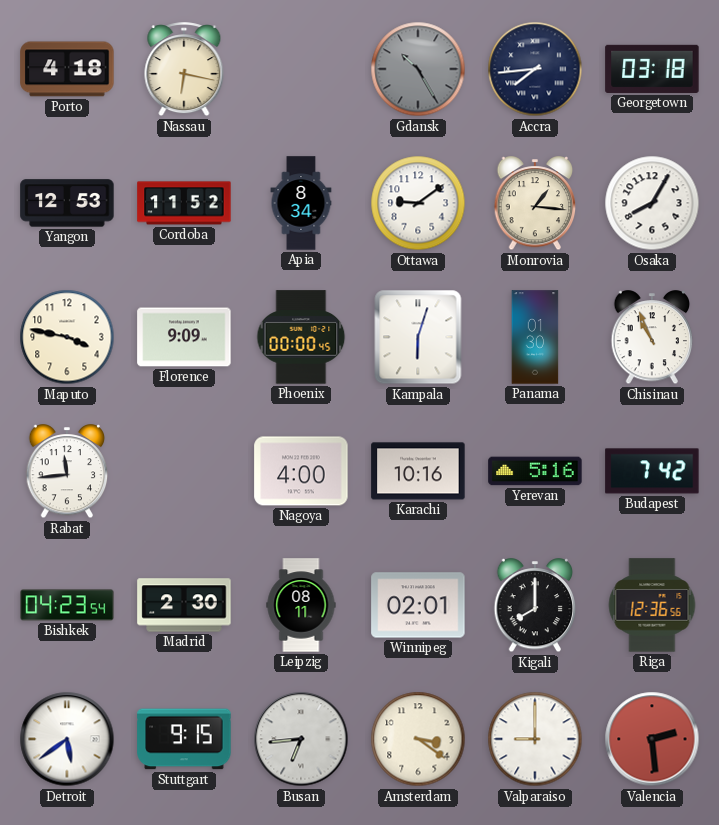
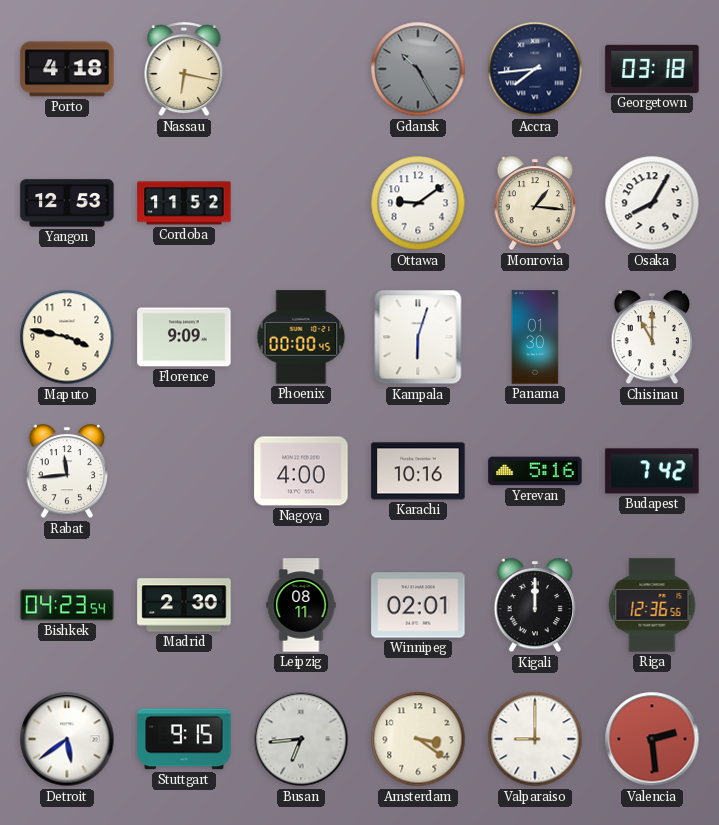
Apia: 8:34 -> none (301, 203)
Chisinau: 10:56 -> 11:00 (652, 338)
Kigali: 8:00 -> 12:00 (535, 606)
